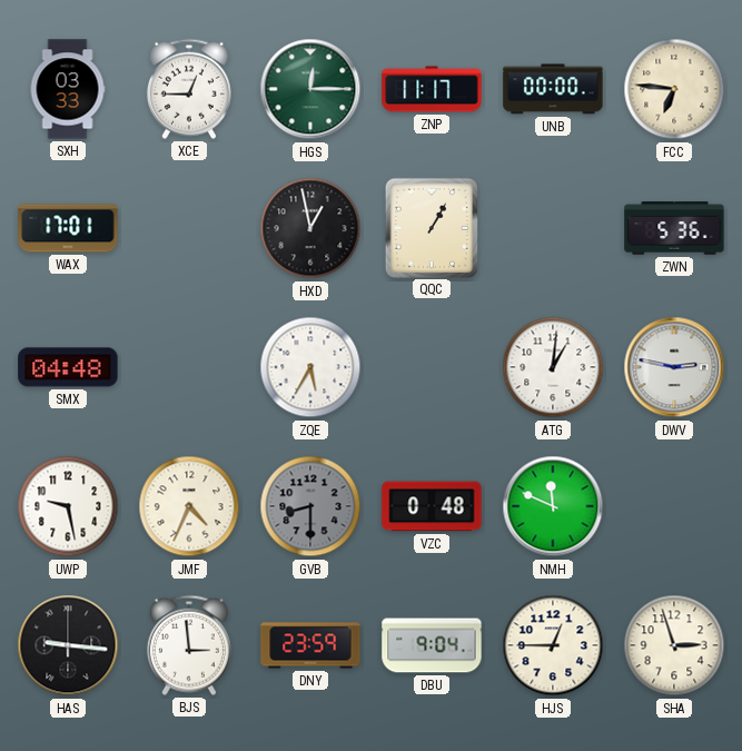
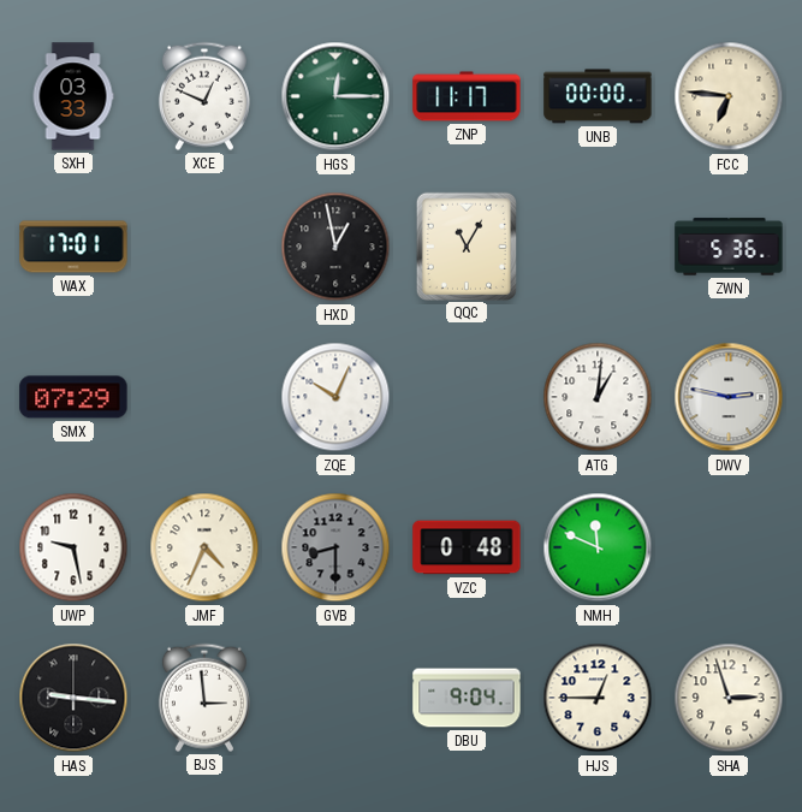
XCE: 12:45 -> 12:49 (204, 96)
QQC: 1:05 -> 11:05 (467, 245)
SMX: 04:48 -> 07:29 (73, 397)
ZQE: 5:35 -> 10:04 (335, 397)
DNY: 23:59 -> none (310, 645)
